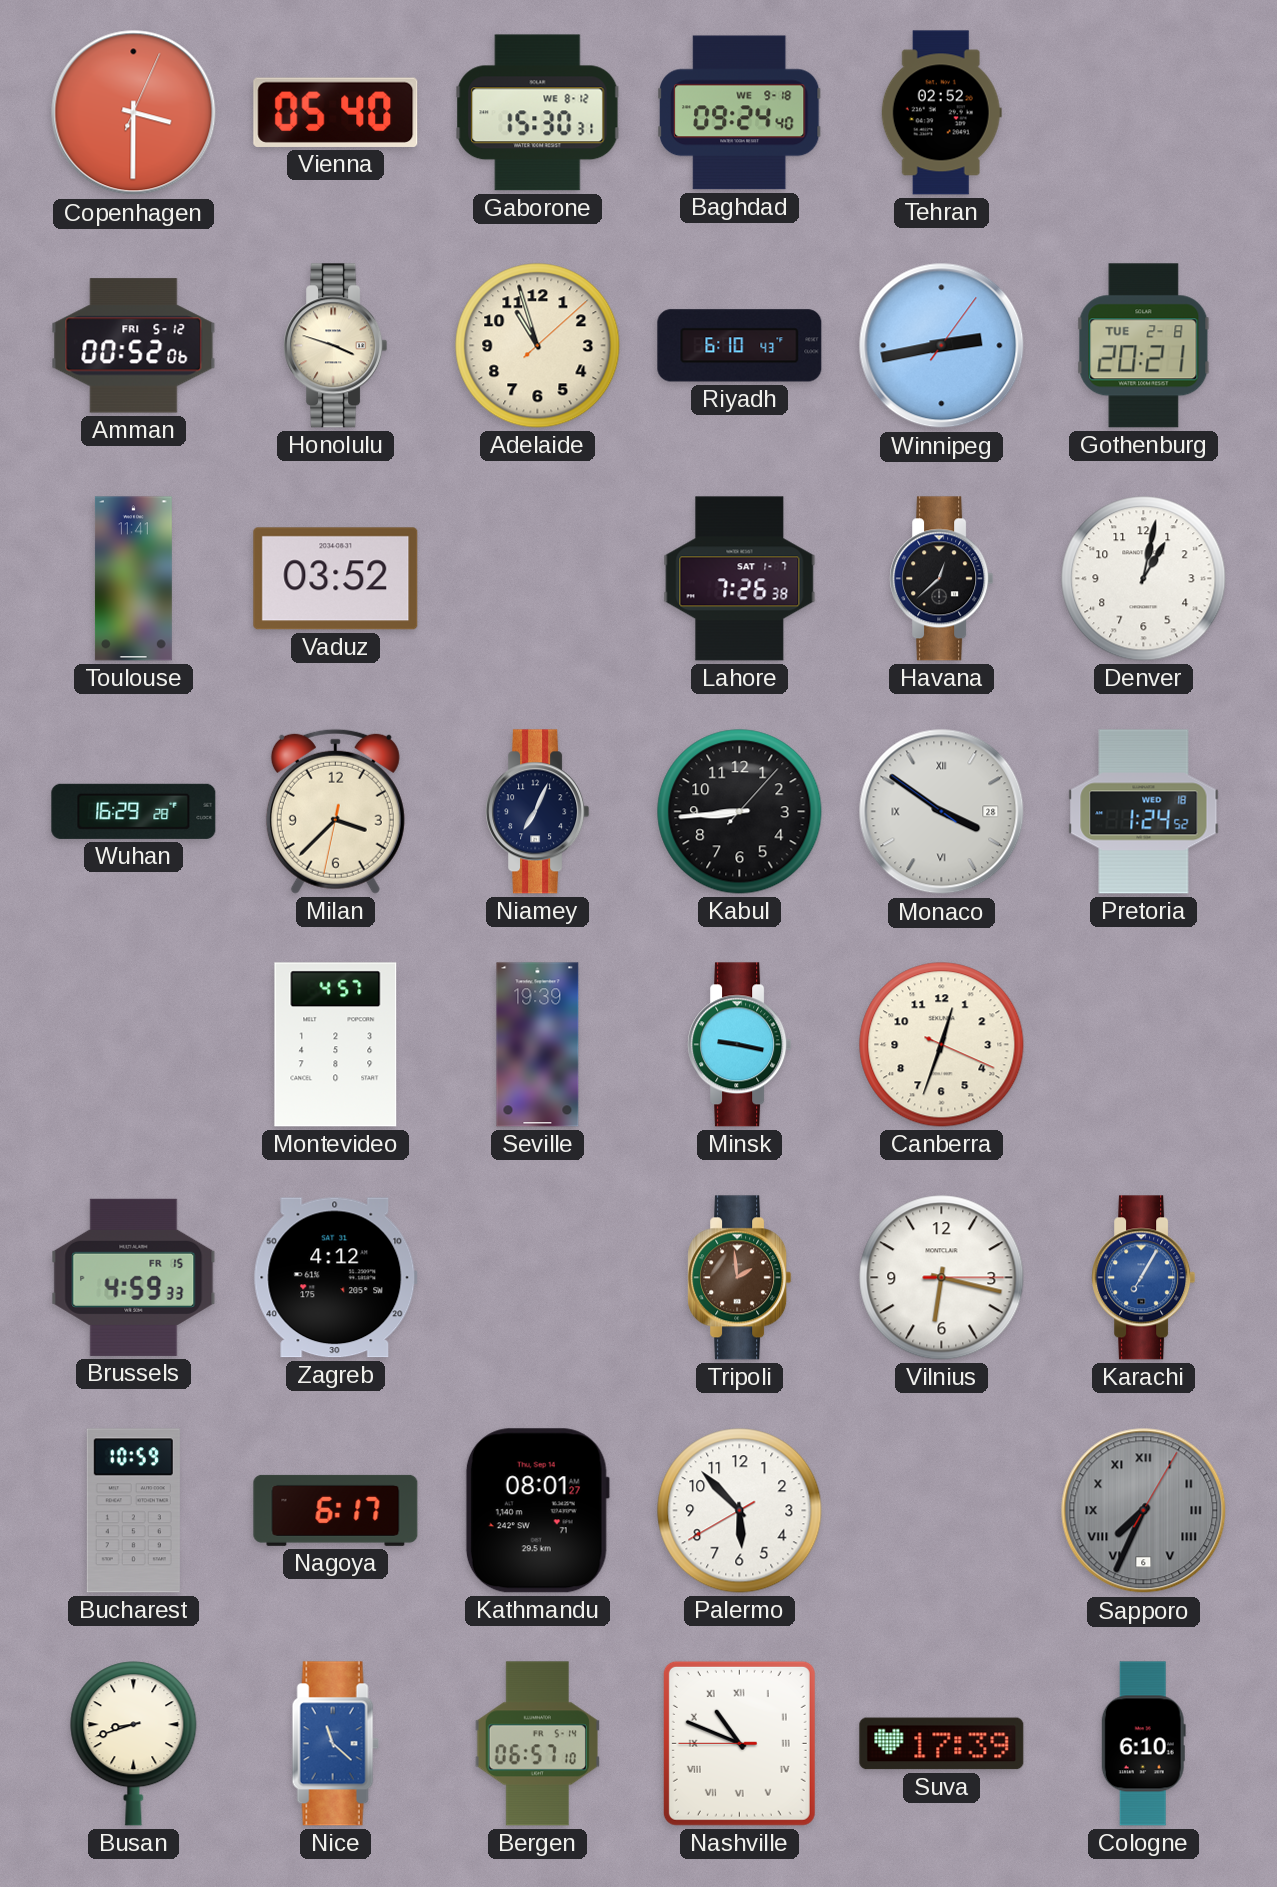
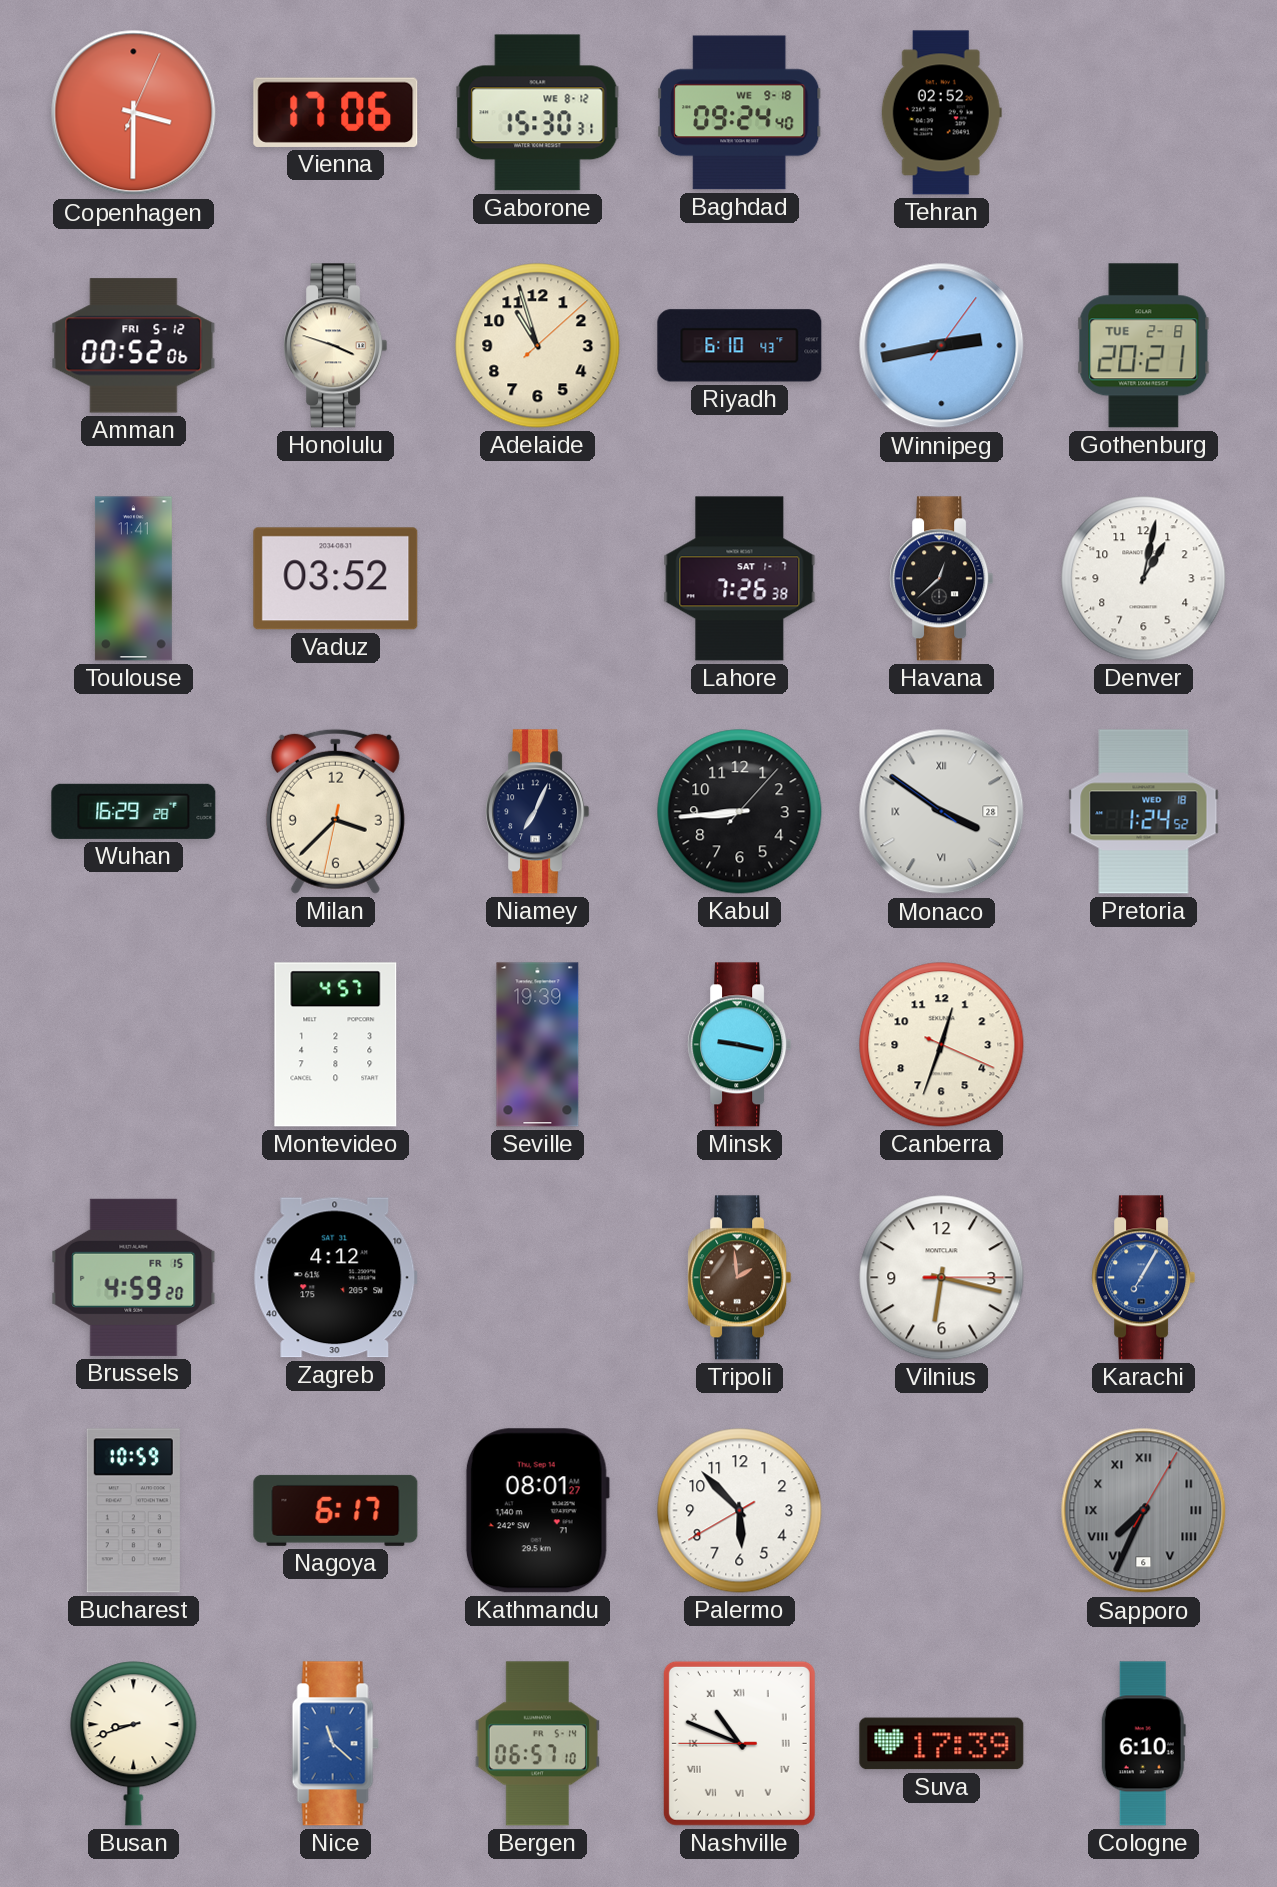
Vienna: 05:40 -> 17:06 (336, 112)
Brussels: 4:59:33 -> 4:59:20 (134, 1277)
